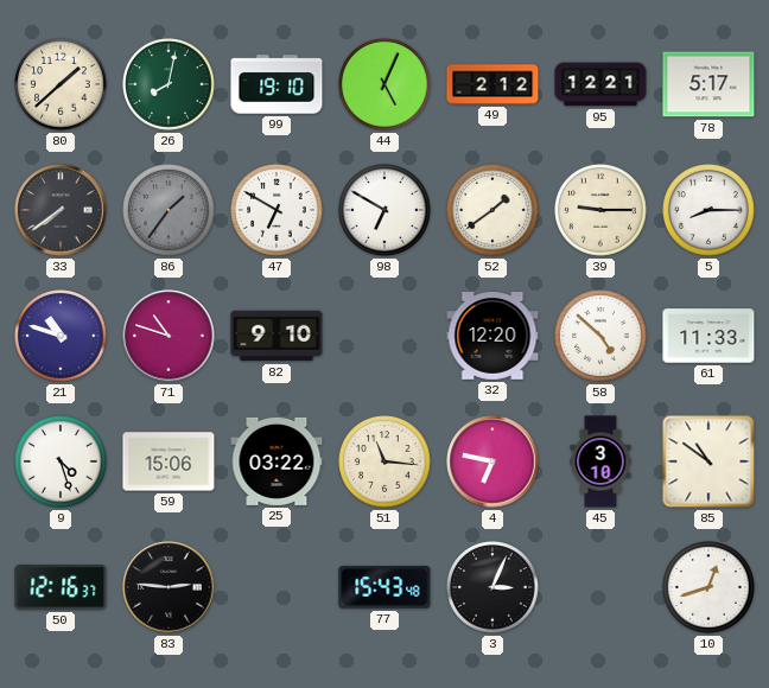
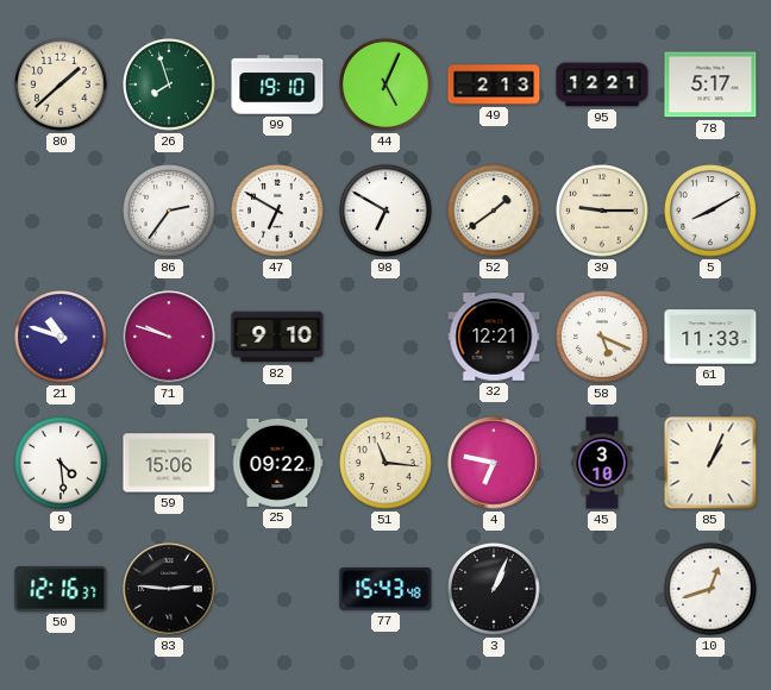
26: 8:02 -> 7:57 (169, 84)
49: 2:12 -> 2:13 (494, 84)
33: 7:39 -> none (61, 210)
86: 1:36 -> 2:36 (169, 211)
86 dial: grey -> white (169, 211)
5: 8:15 -> 8:10 (710, 211)
71: 10:48 -> 9:48 (169, 337)
32: 12:20 -> 12:21 (494, 338)
58: 4:52 -> 5:19 (602, 337)
9: 4:27 -> 4:29 (61, 463)
25: 03:22 -> 09:22 (277, 463)
85: 10:51 -> 1:04 (710, 463)
3: 3:04 -> 1:04 (494, 589)
